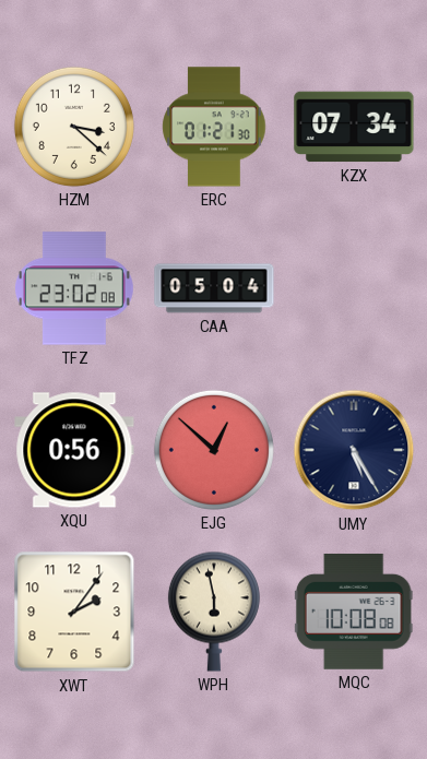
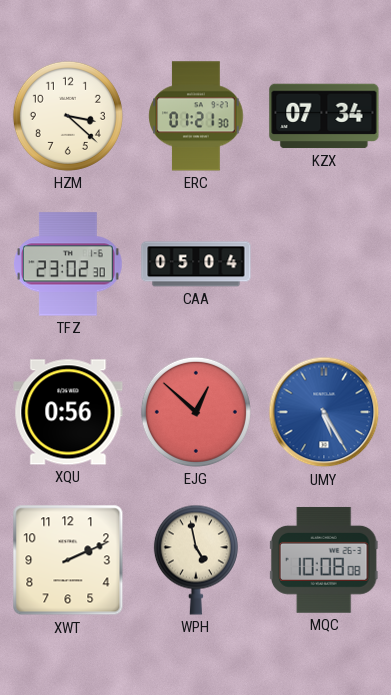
TFZ: 23:02:08 -> 23:02:30 (68, 264)
UMY dial: navy -> blue (324, 412)
XWT: 2:06 -> 2:11 (68, 560)
WPH: 5:58 -> 4:58 (196, 560)
